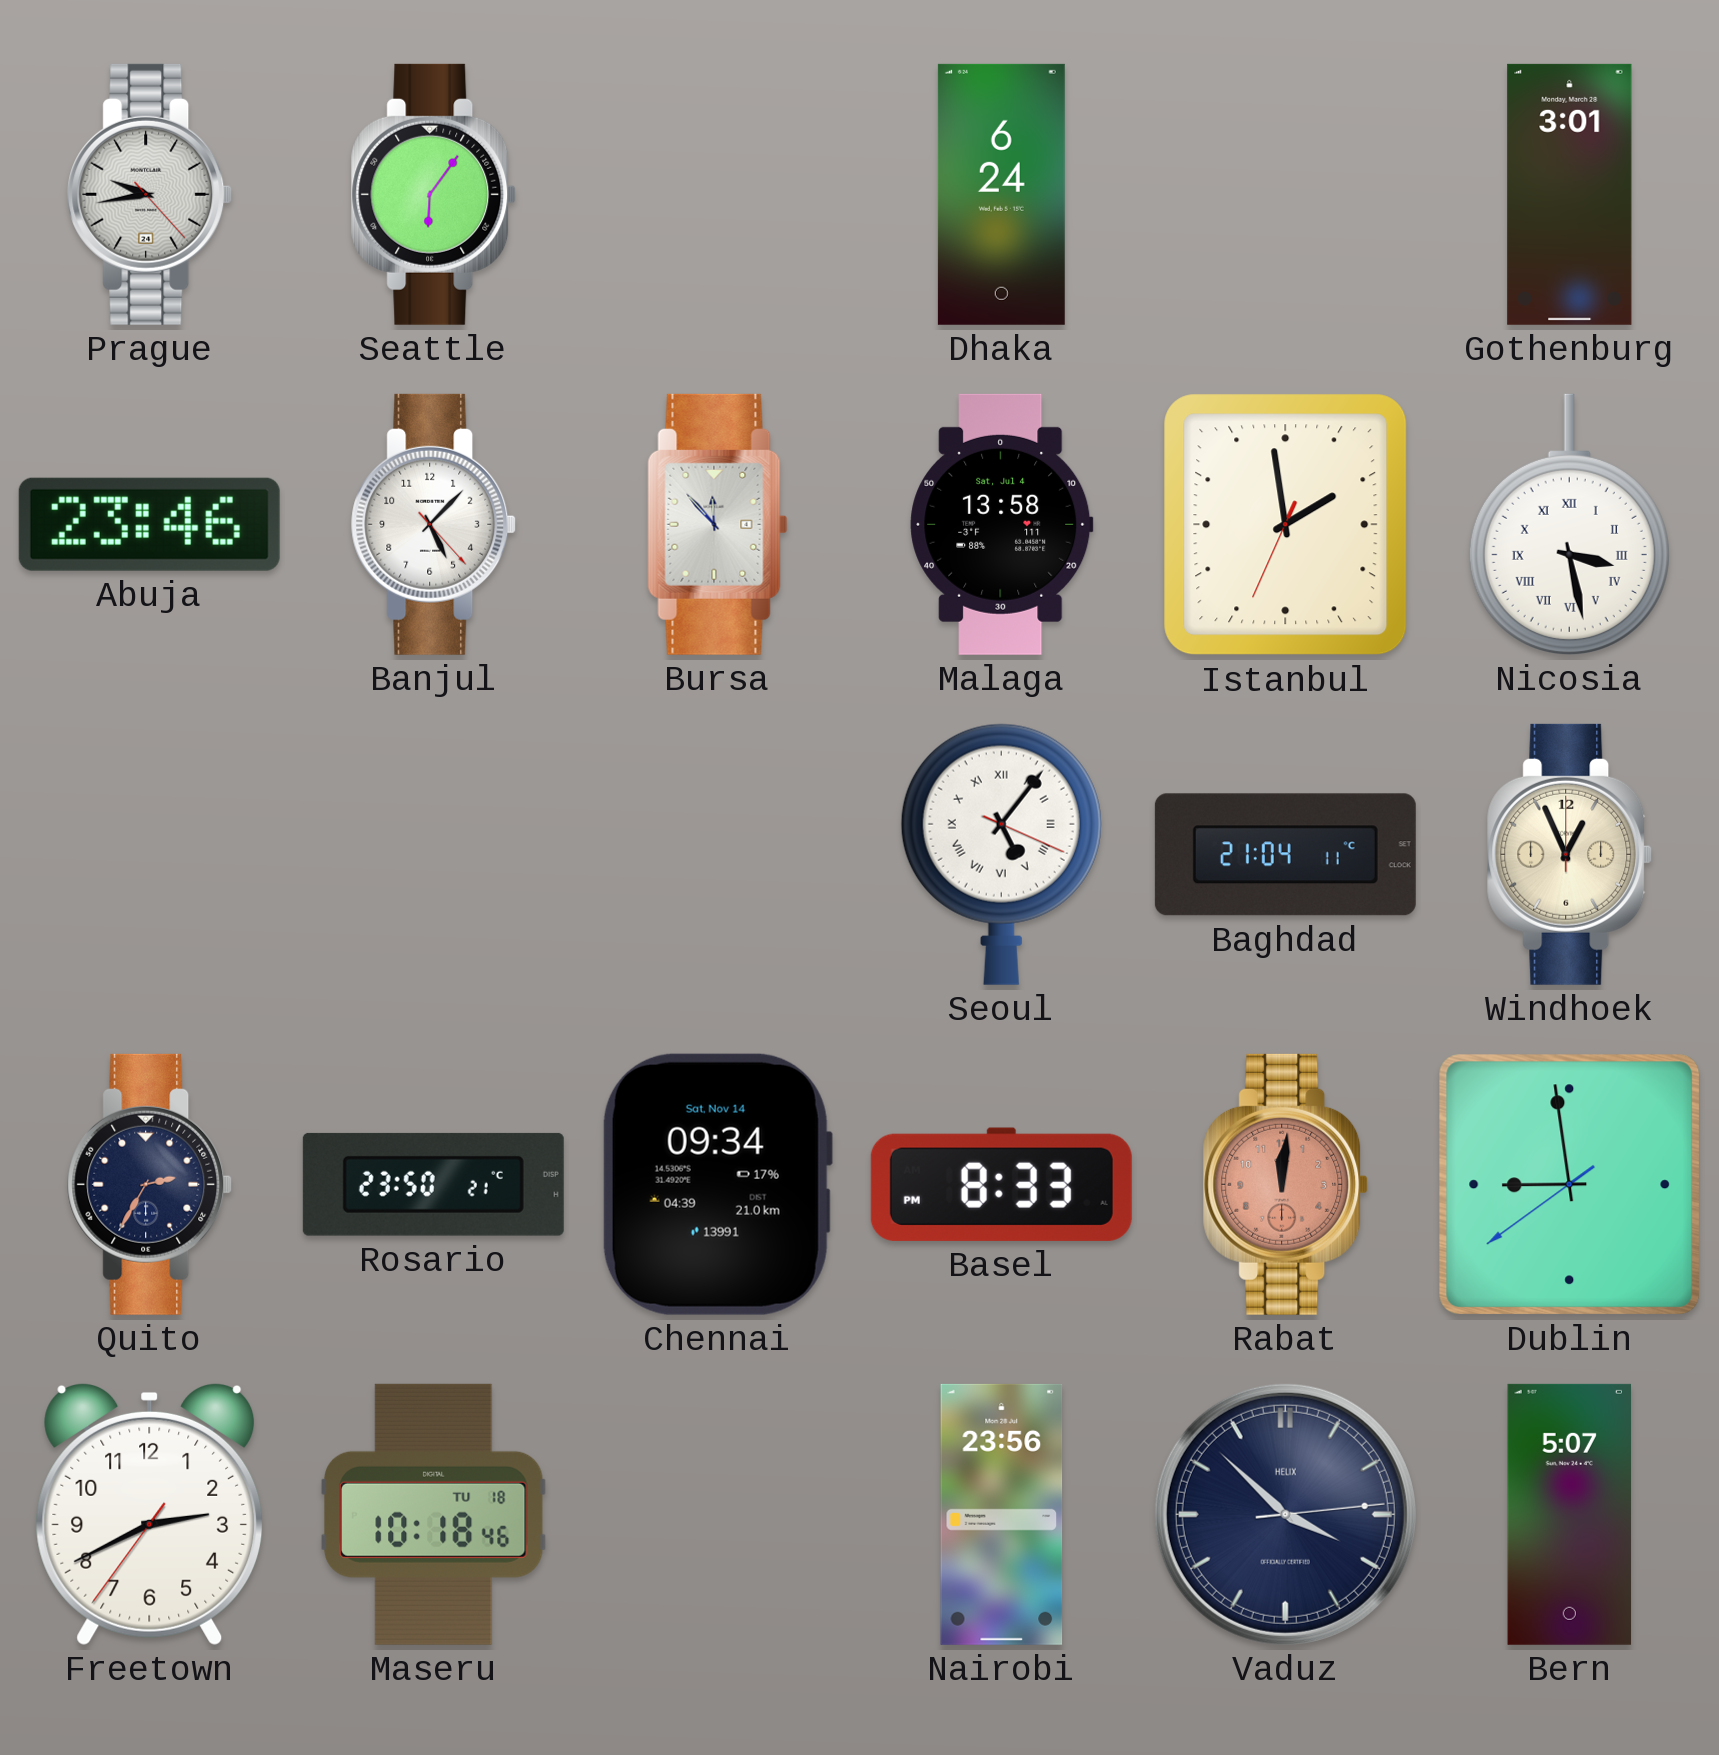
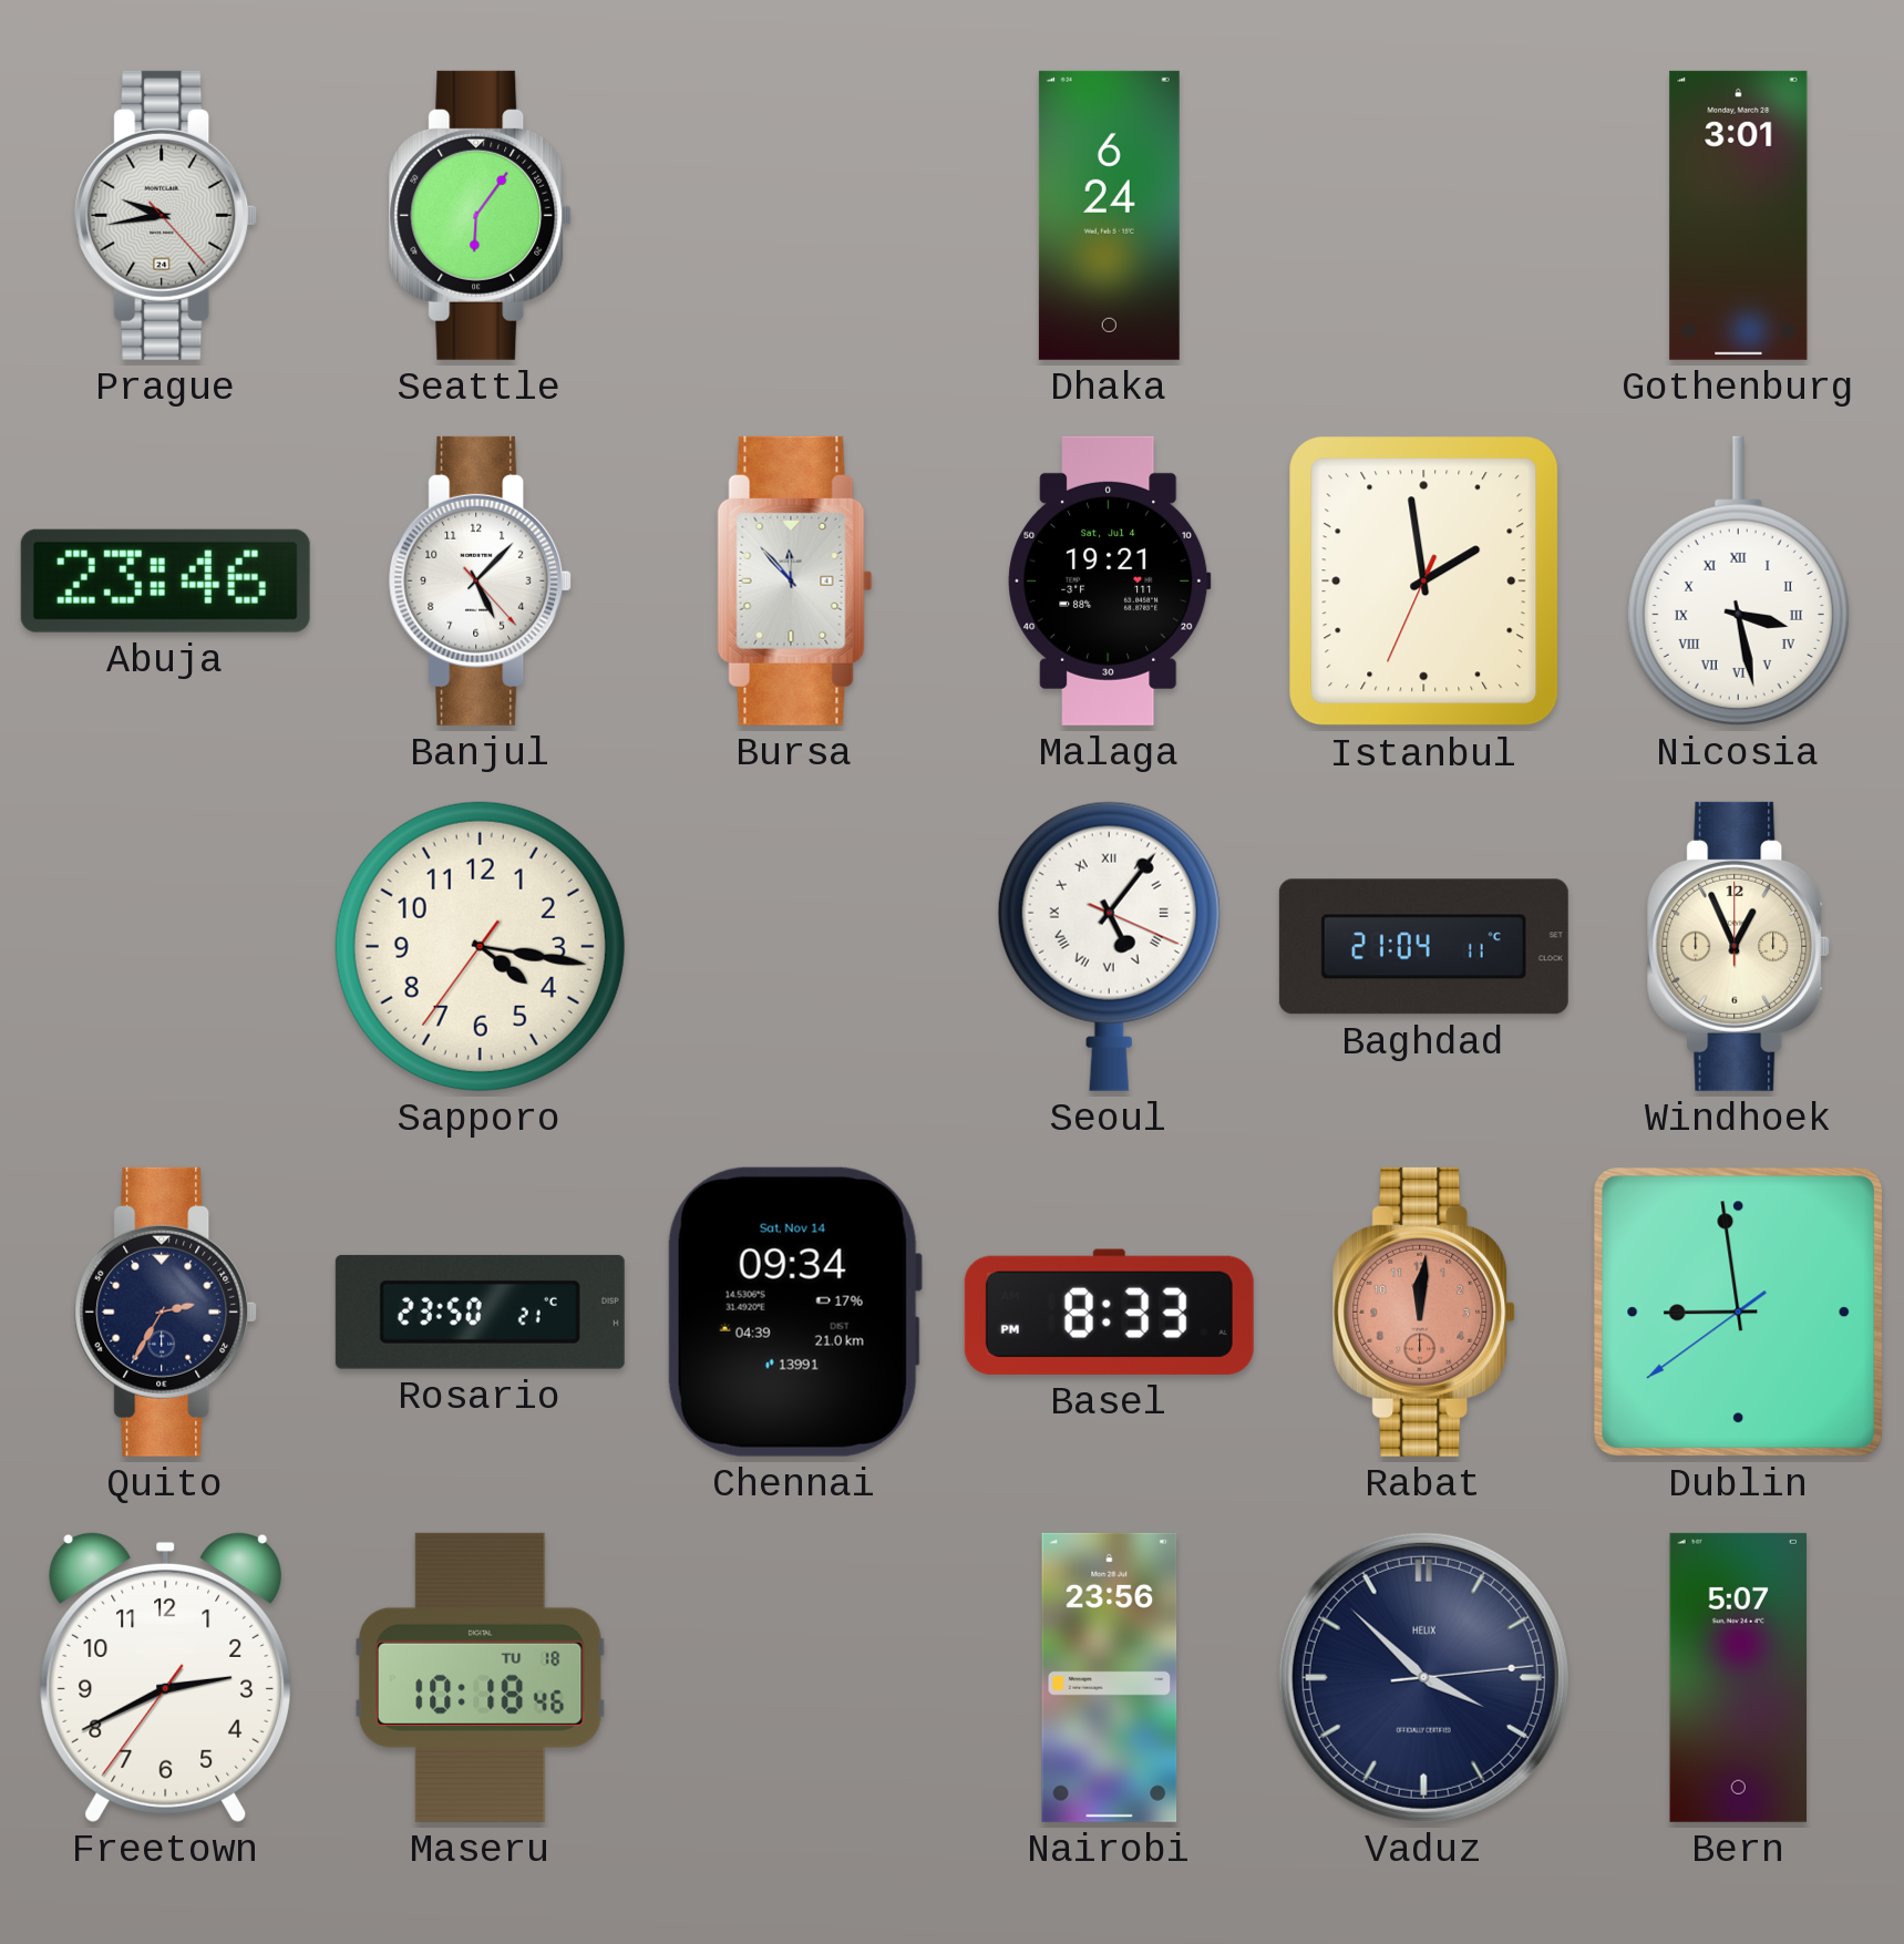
Malaga: 13:58 -> 19:21 (1110, 580)
Sapporo: none -> 4:16 (480, 946)
